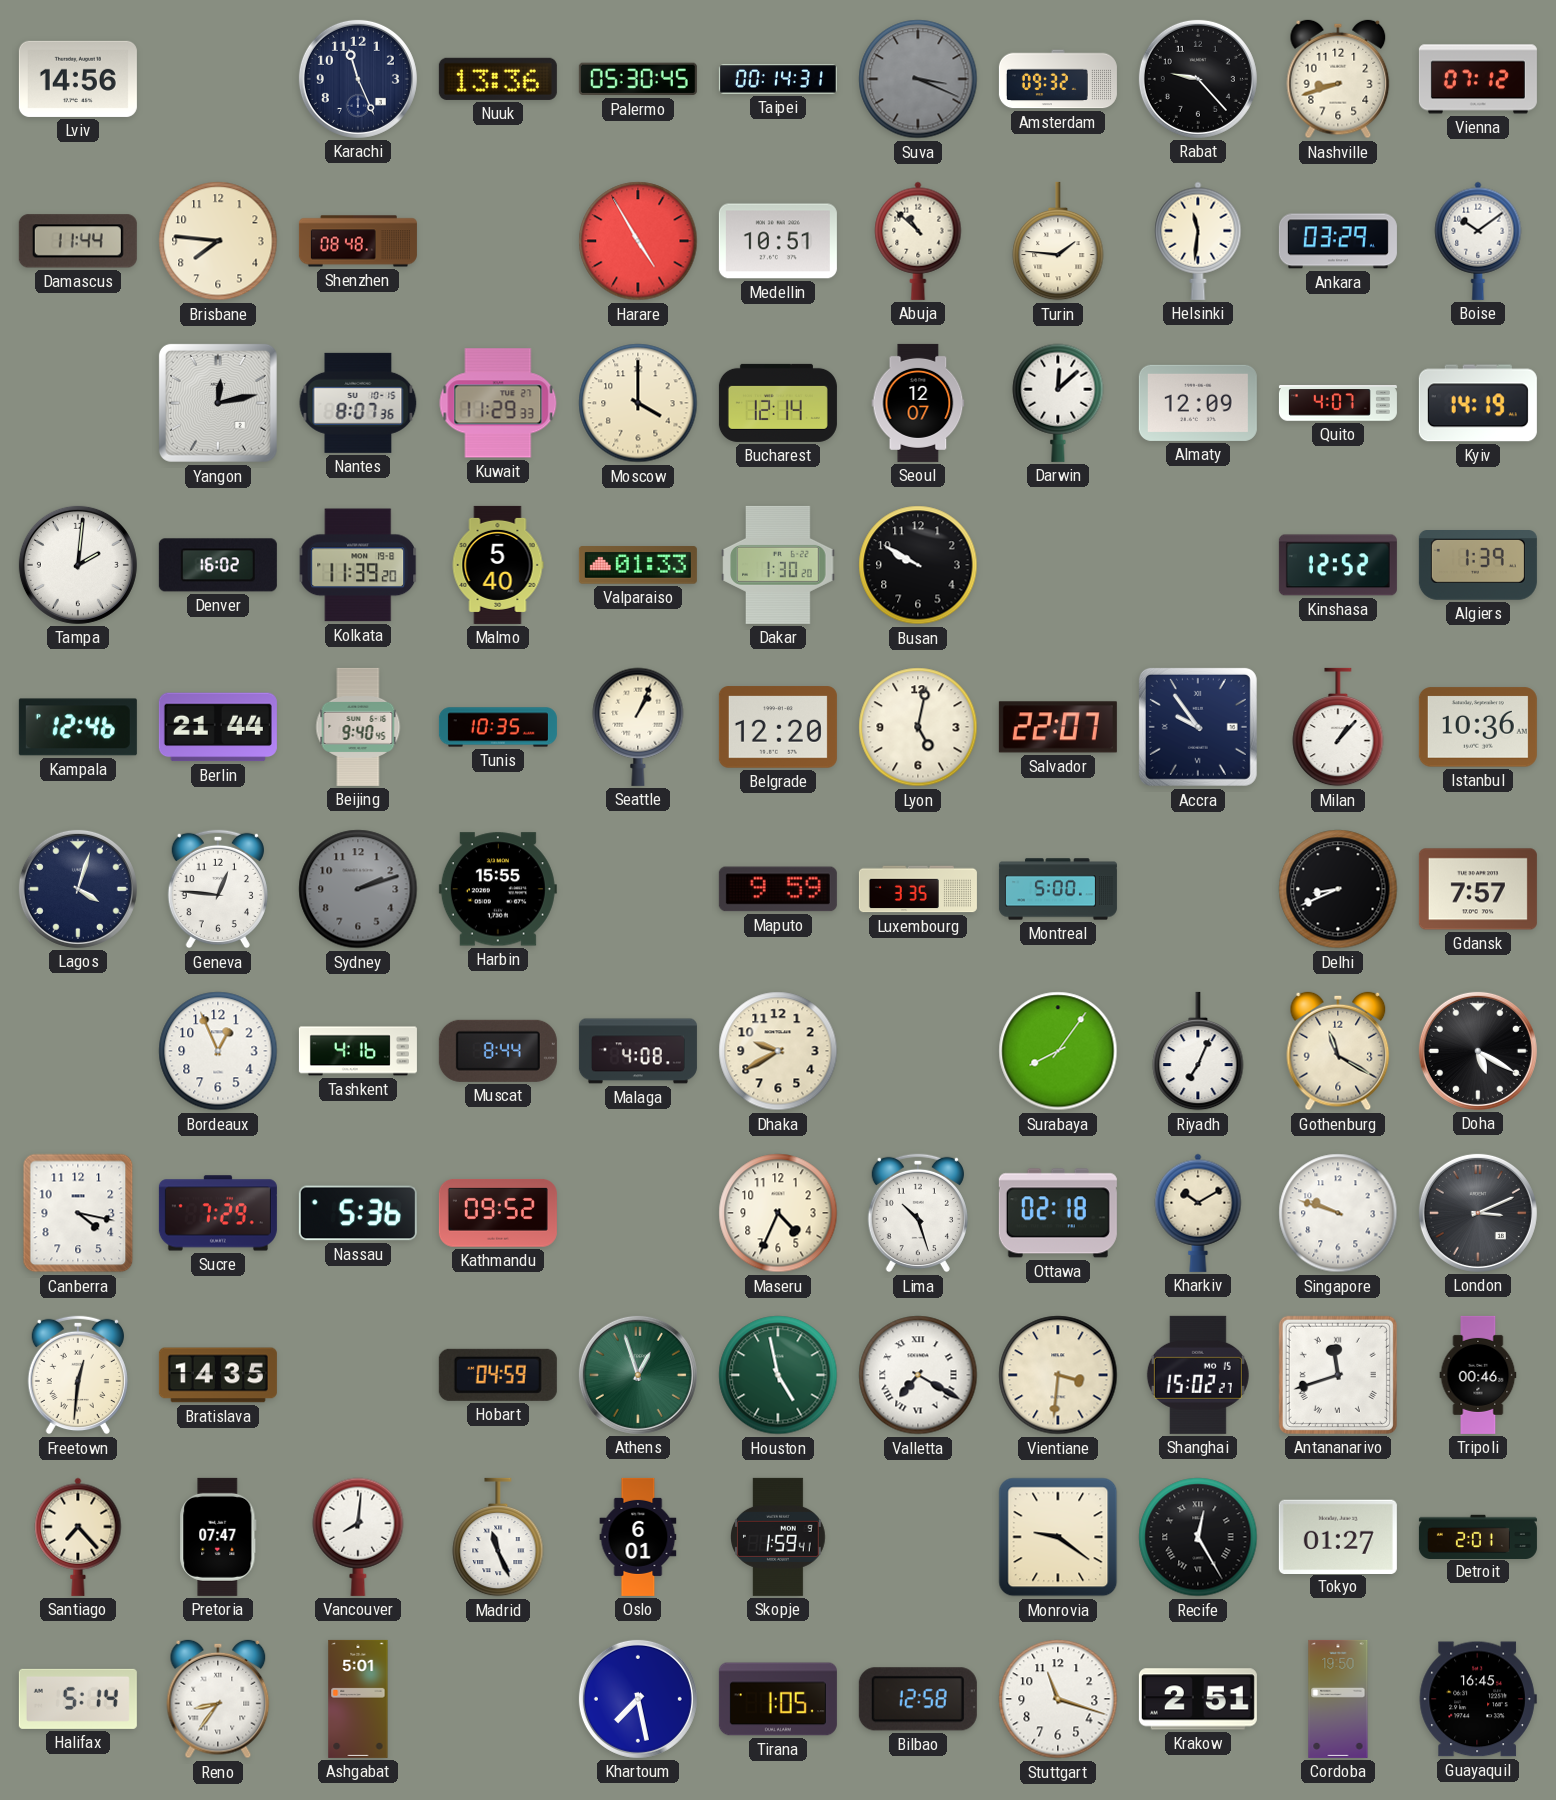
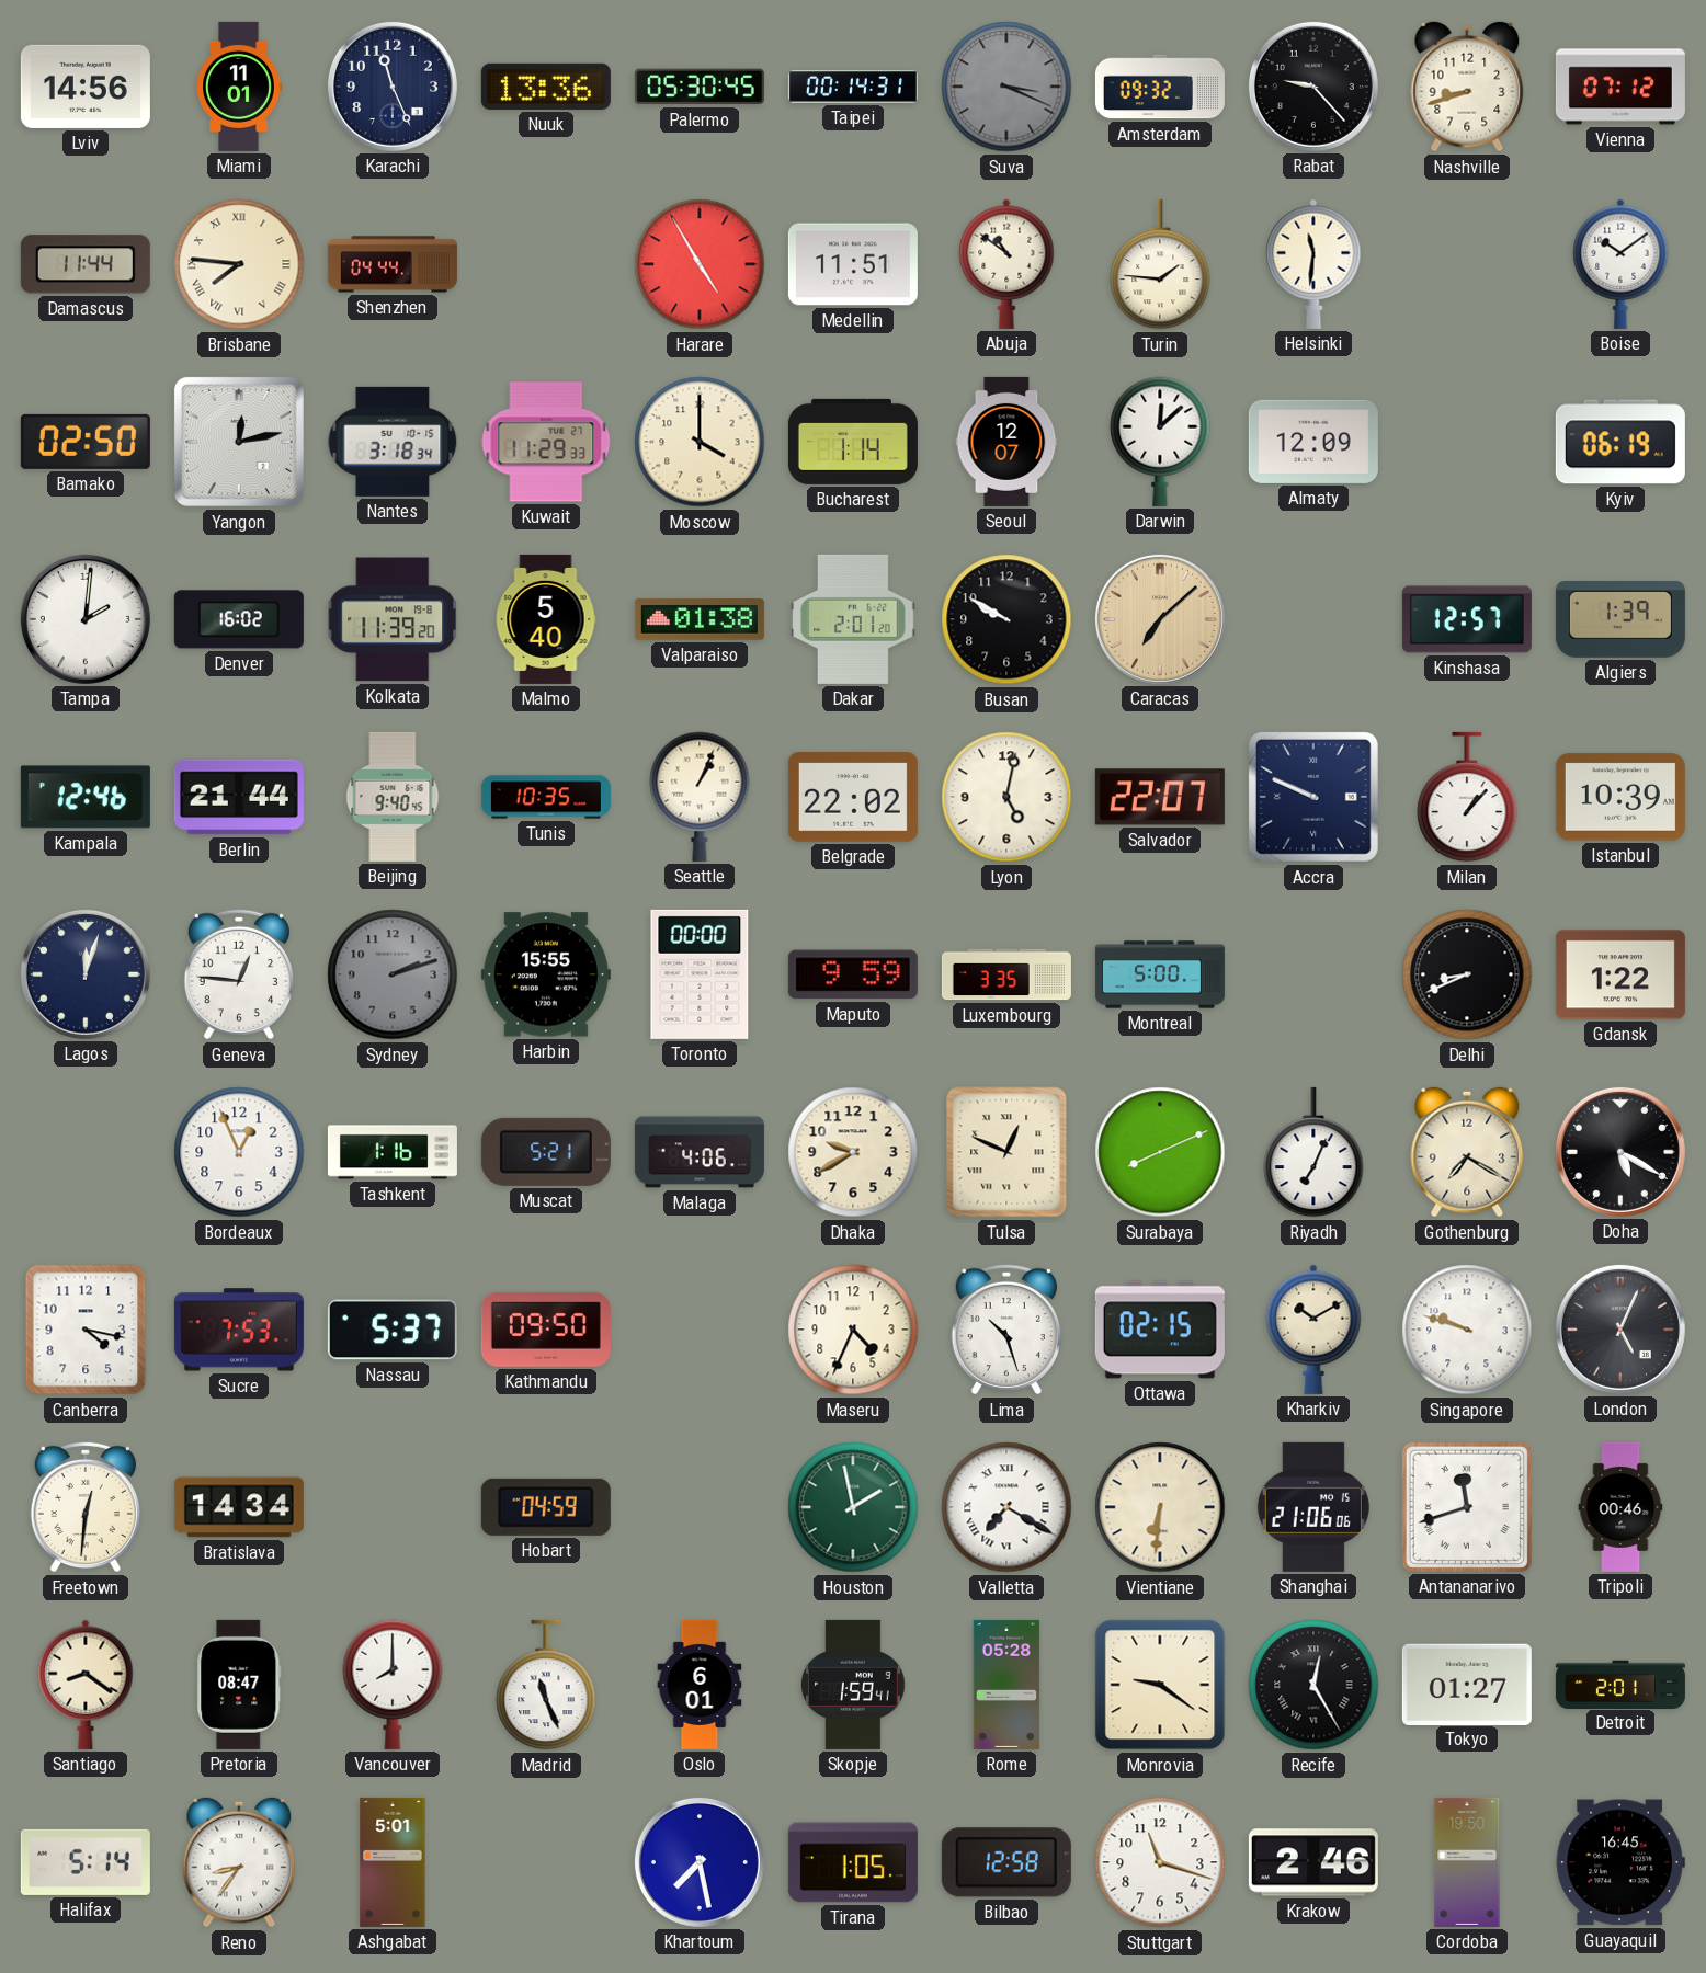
Miami: none -> 11:01 (239, 87)
Brisbane numerals: Arabic -> Roman (239, 264)
Shenzhen: 08:48 -> 04:44 (393, 264)
Medellin: 10:51 -> 11:51 (853, 264)
Abuja: 10:52 -> 10:51 (1006, 264)
Ankara: 03:29 -> none (1338, 241)
Bamako: none -> 02:50 (86, 442)
Nantes: 8:07 -> 3:18 (393, 442)
Bucharest: 12:14 -> 1:14 (853, 442)
Quito: 4:07 -> none (1338, 403)
Kyiv: 14:19 -> 06:19 (1620, 442)
Valparaiso: 01:33 -> 01:38 (700, 619)
Dakar: 1:30 -> 2:01 (853, 619)
Caracas: none -> 7:08 (1160, 619)
Kinshasa: 12:52 -> 12:57 (1467, 619)
Belgrade: 12:20 -> 22:02 (853, 797)
Accra: 9:54 -> 9:49 (1313, 797)
Istanbul: 10:36 -> 10:39 (1620, 797)
Lagos: 4:03 -> 12:03 (86, 974)
Toronto: none -> 00:00 (700, 974)
Gdansk: 7:57 -> 1:22 (1620, 974)
Tashkent: 4:16 -> 1:16 (393, 1152)
Muscat: 8:44 -> 5:21 (546, 1152)
Malaga: 4:08 -> 4:06 (700, 1152)
Tulsa: none -> 12:49 (1006, 1152)
Surabaya: 8:06 -> 8:11 (1160, 1152)
Gothenburg: 11:20 -> 7:20 (1467, 1152)
Sucre: 7:29 -> 7:53 (239, 1330)
Nassau: 5:36 -> 5:37 (393, 1330)
Kathmandu: 09:52 -> 09:50 (546, 1330)
Ottawa: 02:18 -> 02:15 (1160, 1330)
London: 3:11 -> 5:04 (1620, 1330)
Bratislava: 14:35 -> 14:34 (239, 1507)
Athens: 12:57 -> none (638, 1375)
Houston: 4:58 -> 1:58 (853, 1507)
Vientiane: 3:31 -> 6:31 (1160, 1507)
Shanghai: 15:02 -> 21:06 (1313, 1507)
Santiago: 7:23 -> 8:21 (86, 1685)
Pretoria: 07:47 -> 08:47 (239, 1685)
Vancouver: 8:01 -> 8:00 (393, 1685)
Rome: none -> 05:28 (1006, 1685)
Krakow: 2:51 -> 2:46 (1313, 1862)
